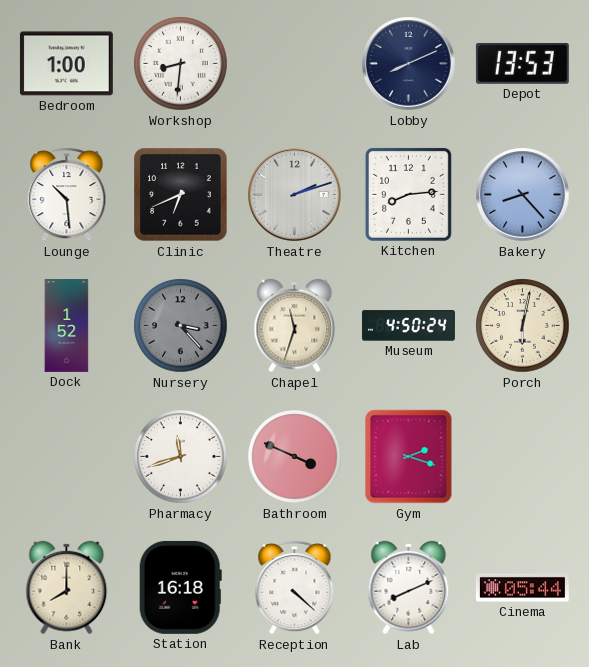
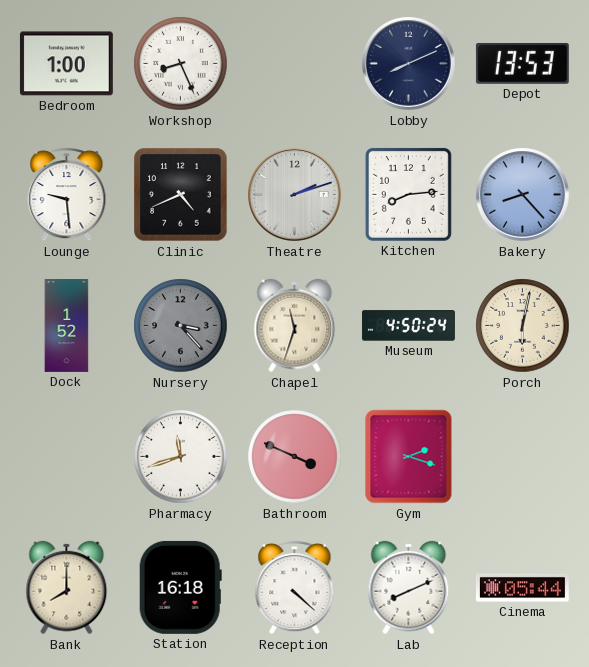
Workshop: 8:31 -> 8:26 (181, 64)
Lounge: 10:29 -> 9:29 (67, 194)
Clinic: 6:41 -> 4:41 (181, 195)
